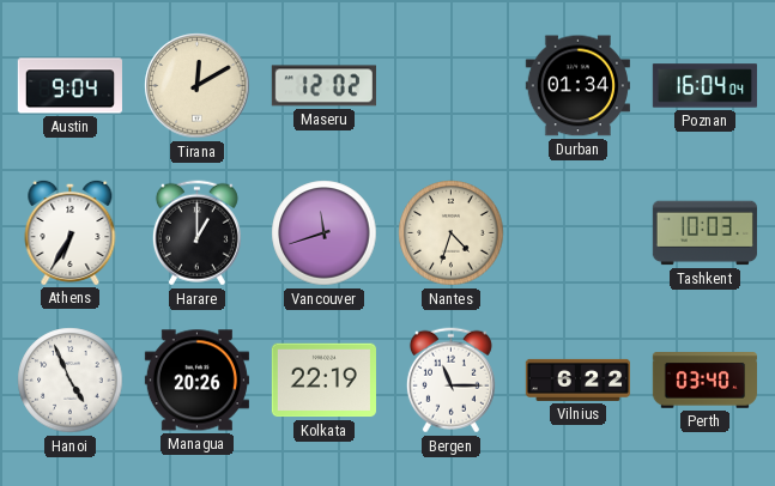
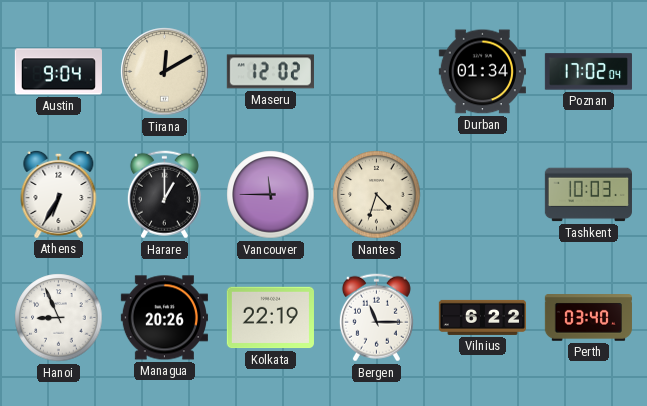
Poznan: 16:04 -> 17:02 (588, 72)
Vancouver: 11:42 -> 11:45 (271, 195)
Hanoi: 4:56 -> 8:56 (59, 318)
